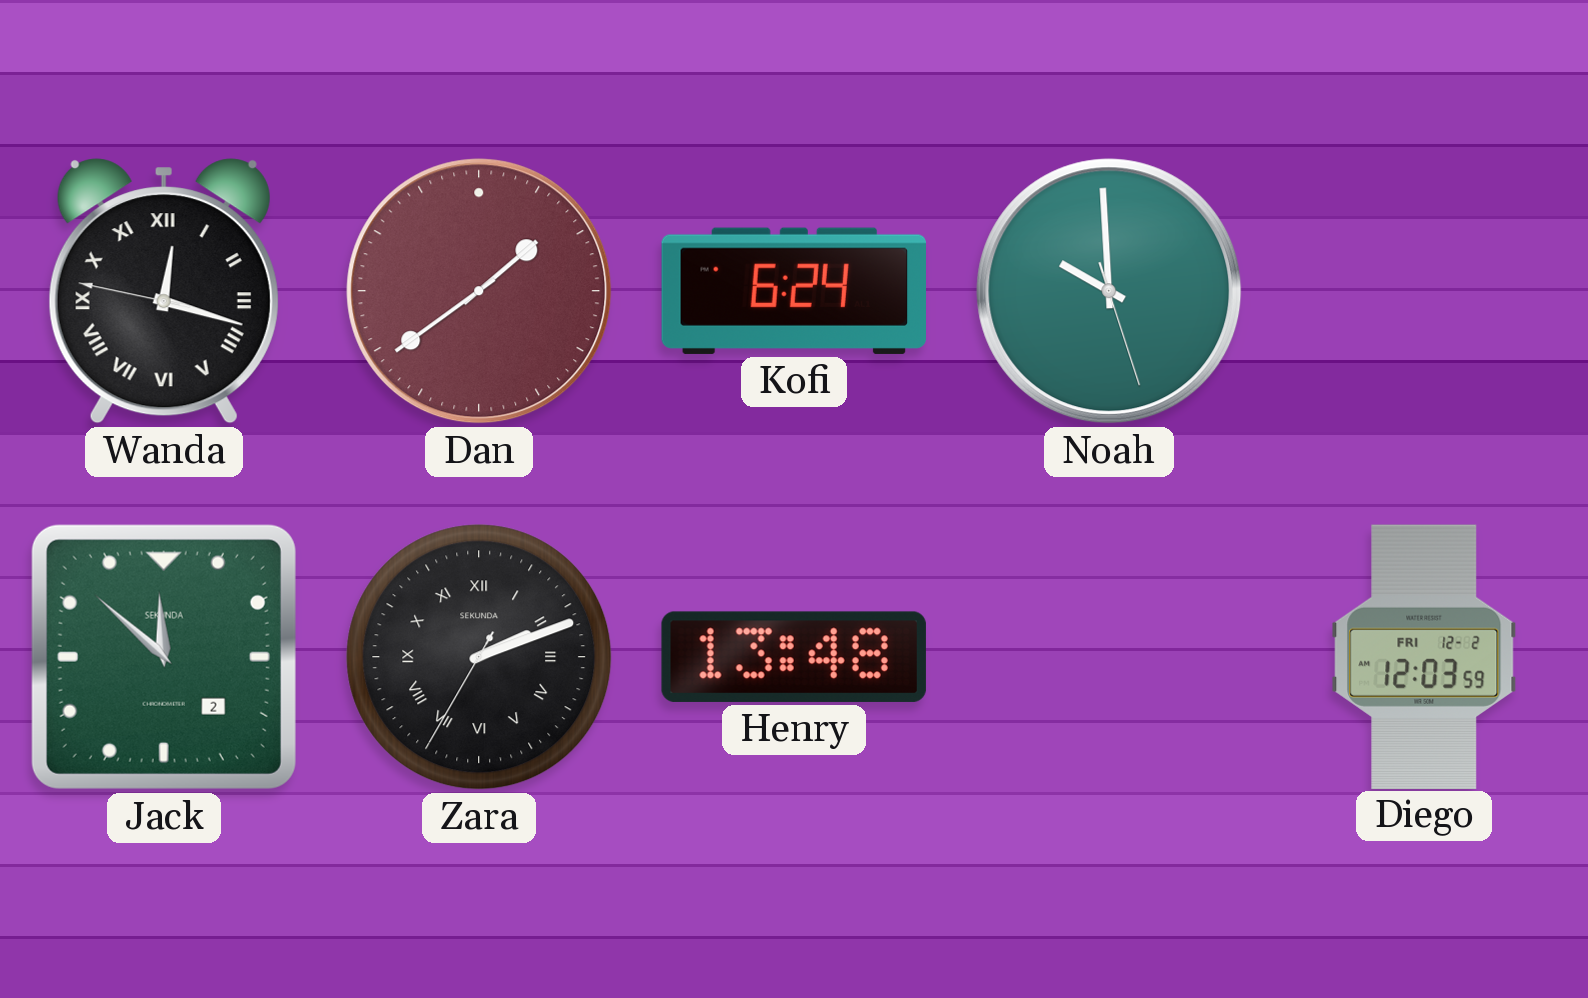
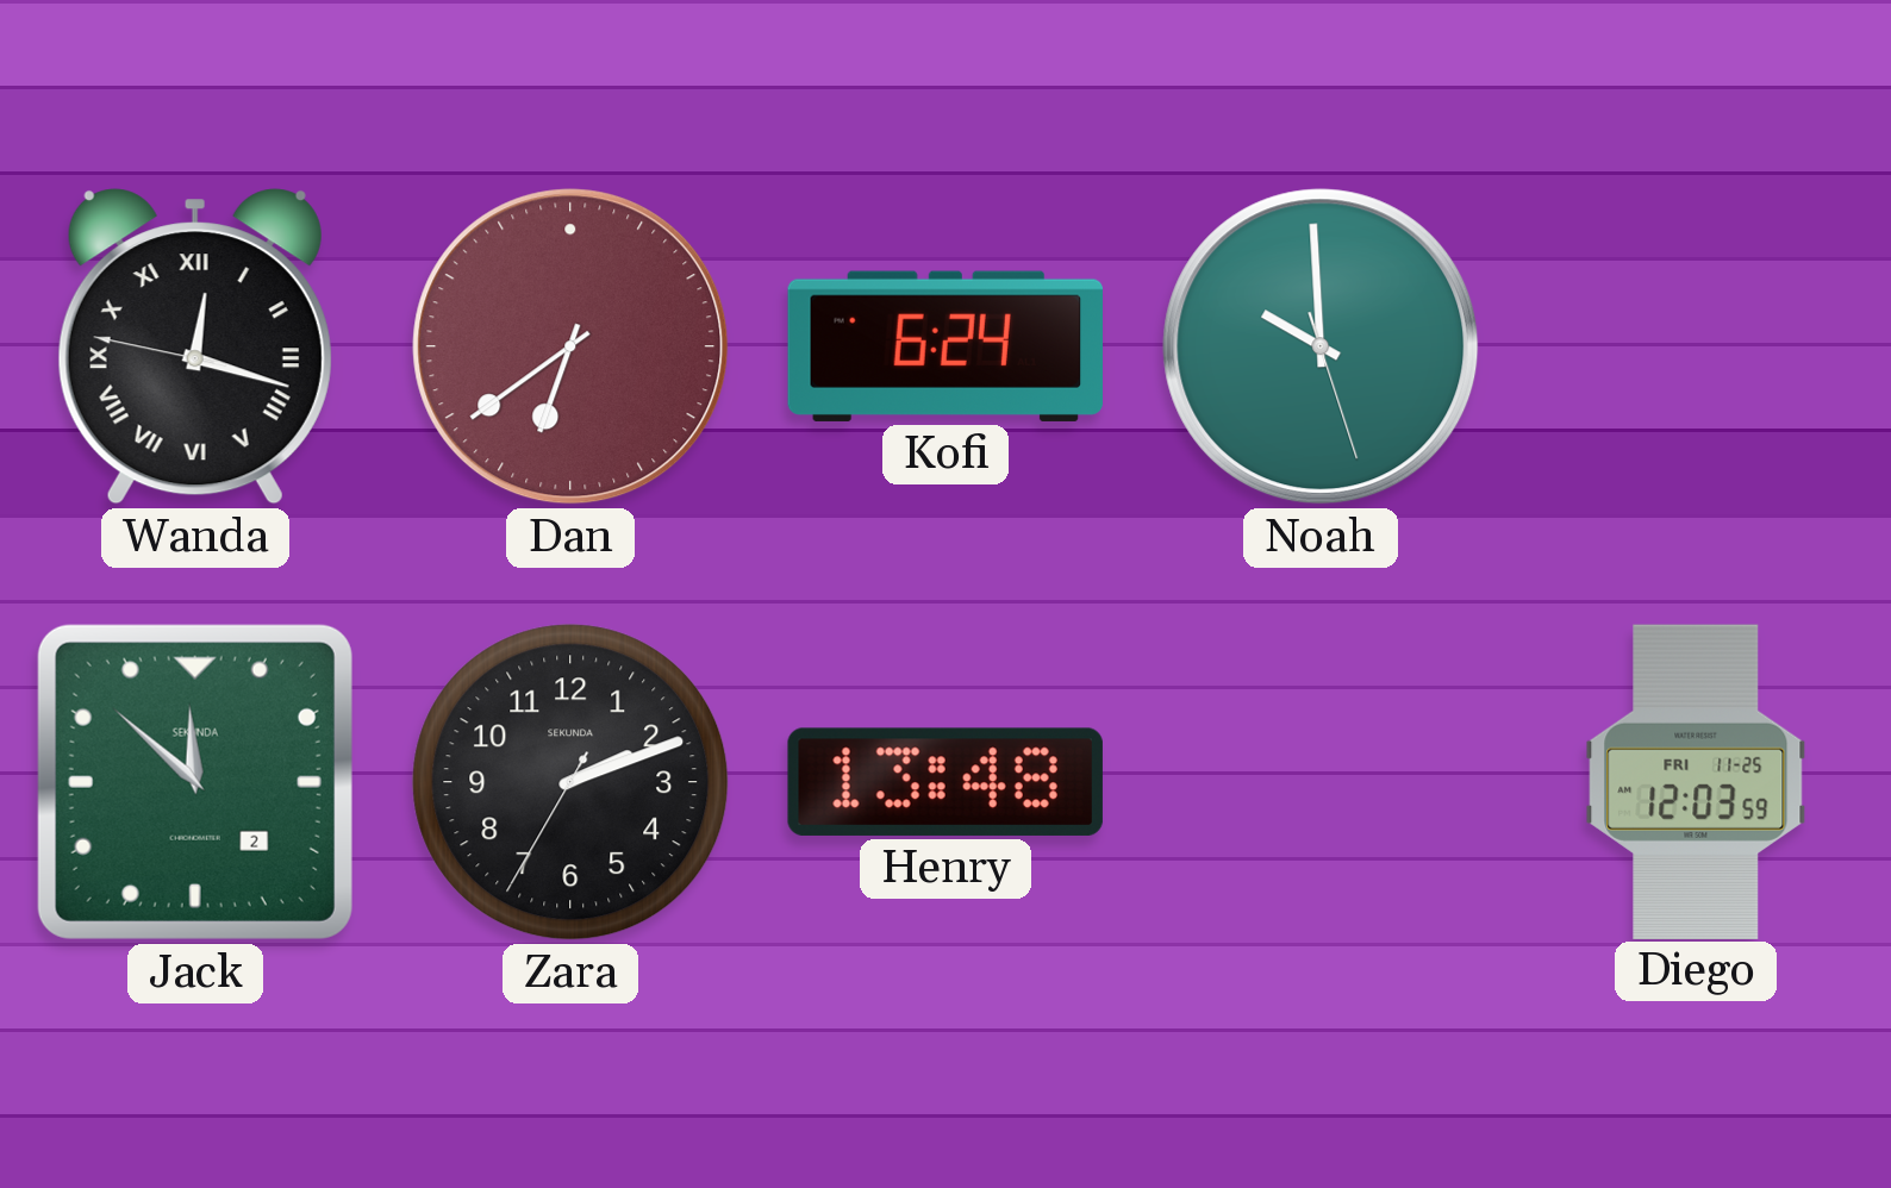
Dan: 1:39 -> 6:39 (570, 346)
Zara numerals: Roman -> Arabic (570, 782)
Diego date: FRI 12-2 -> FRI 11-25 (1696, 781)
